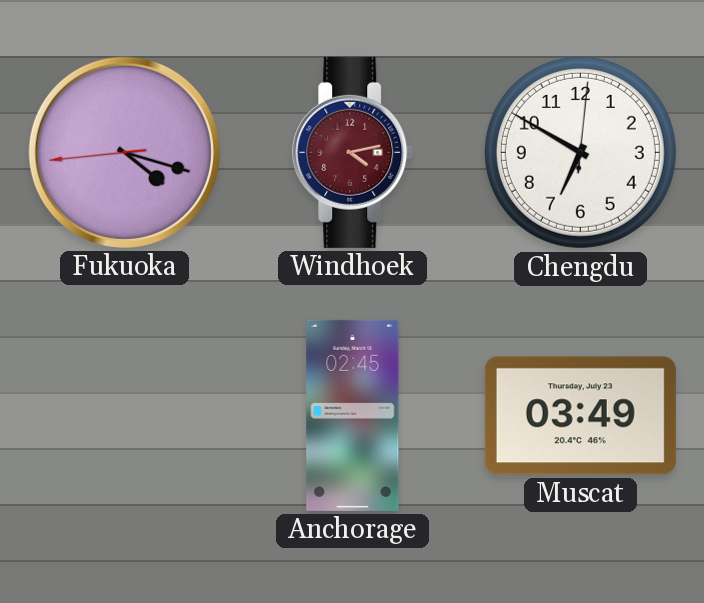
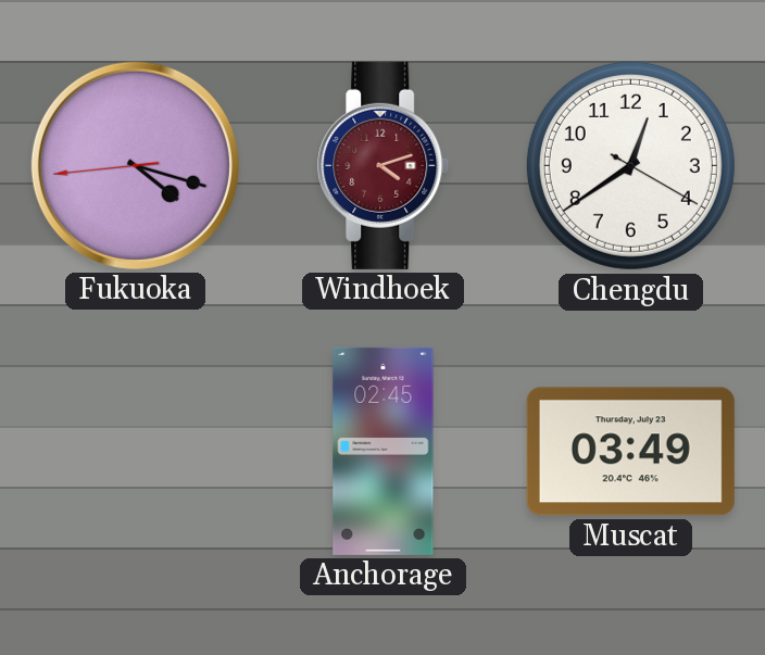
Windhoek: 4:13 -> 4:12 (384, 165)
Chengdu: 6:50 -> 12:39 (630, 165)
